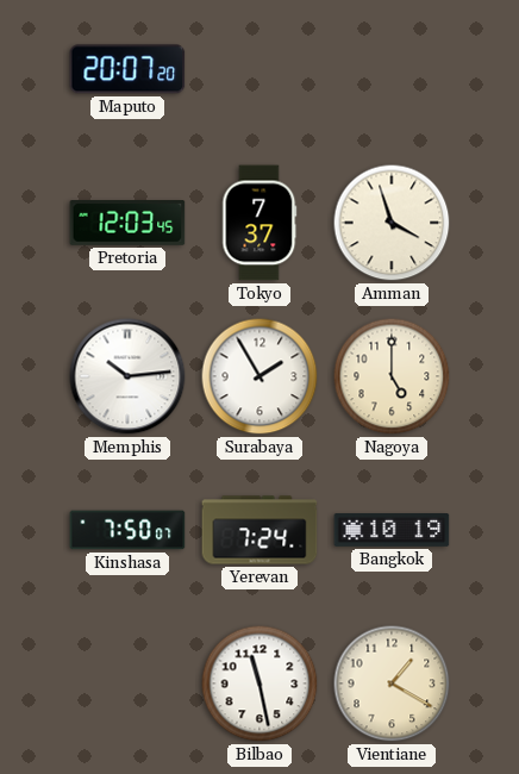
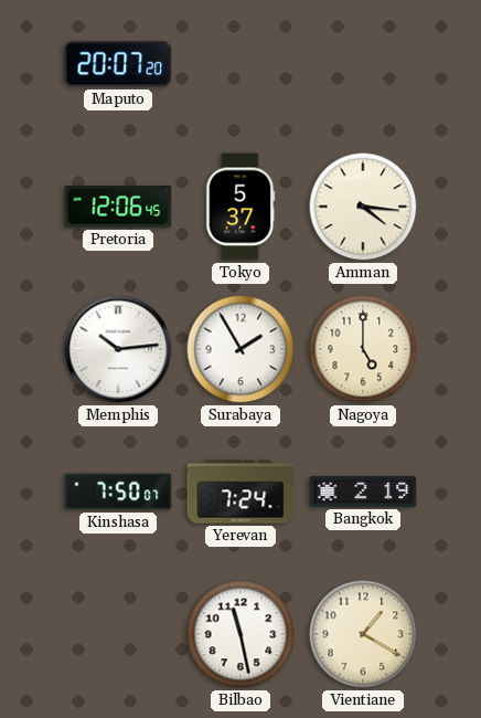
Pretoria: 12:03 -> 12:06 (118, 208)
Tokyo: 7:37 -> 5:37 (240, 207)
Amman: 3:57 -> 4:16 (363, 207)
Bangkok: 10:19 -> 2:19 (363, 493)
